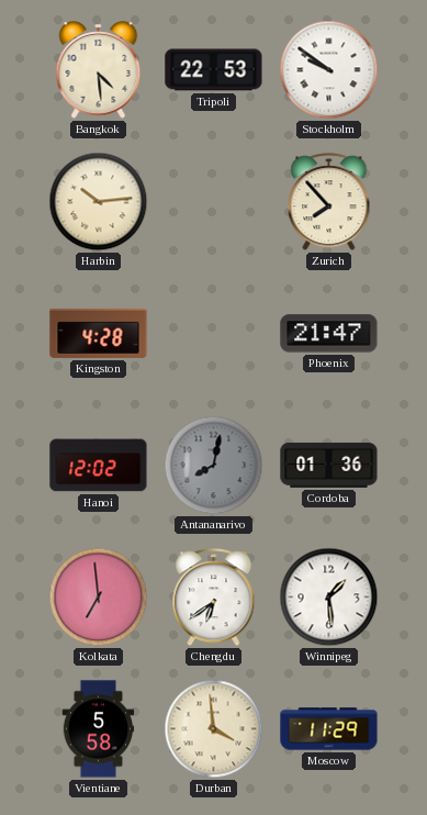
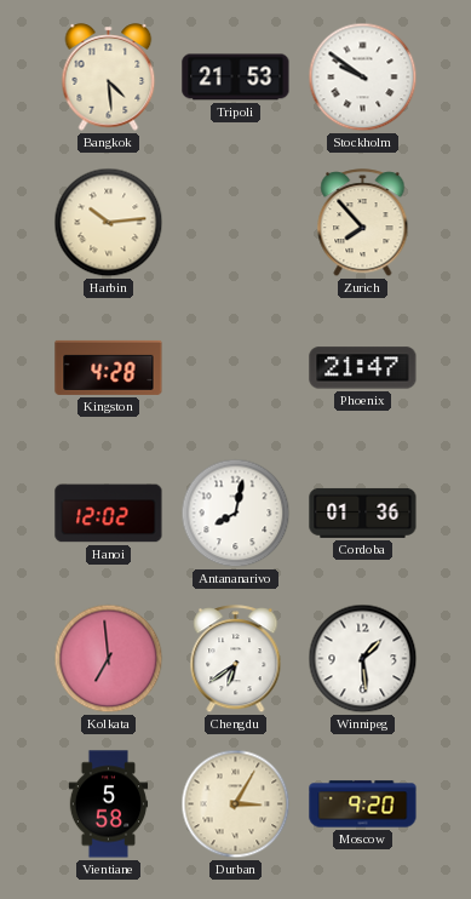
Tripoli: 22:53 -> 21:53 (236, 78)
Antananarivo dial: grey -> white (236, 514)
Durban: 3:59 -> 3:05 (236, 804)
Moscow: 11:29 -> 9:20 (363, 804)
